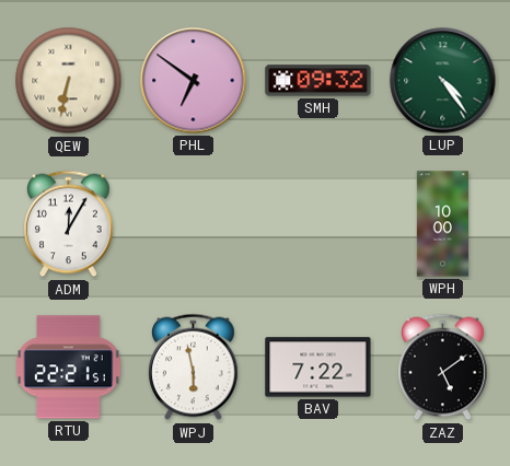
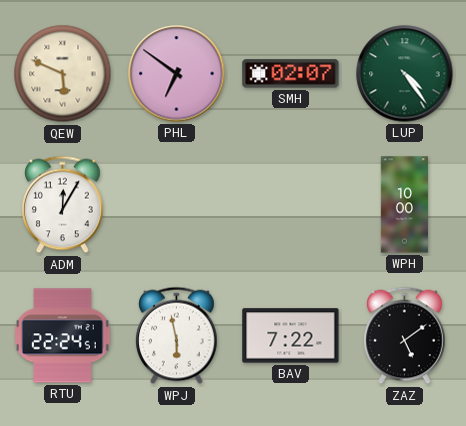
QEW: 6:32 -> 5:49 (63, 74)
SMH: 09:32 -> 02:07 (291, 74)
RTU: 22:21 -> 22:24 (63, 336)
